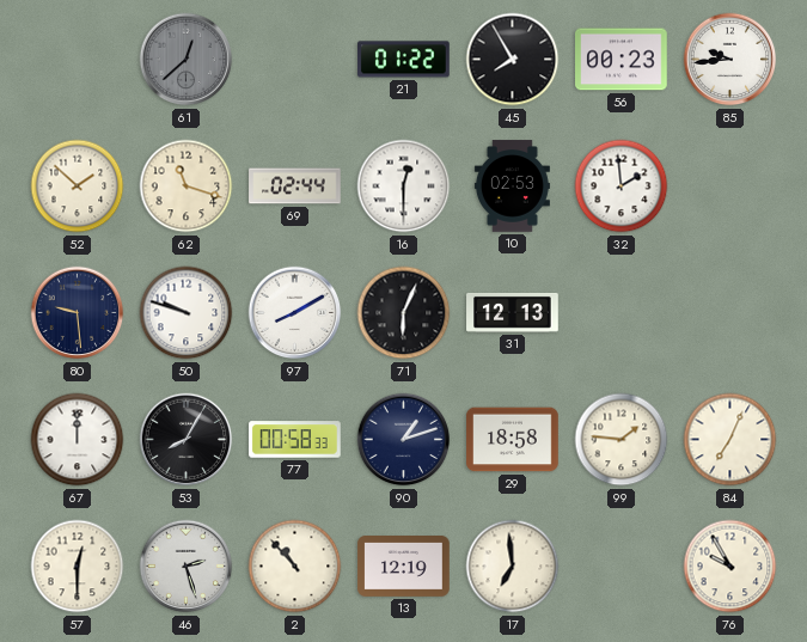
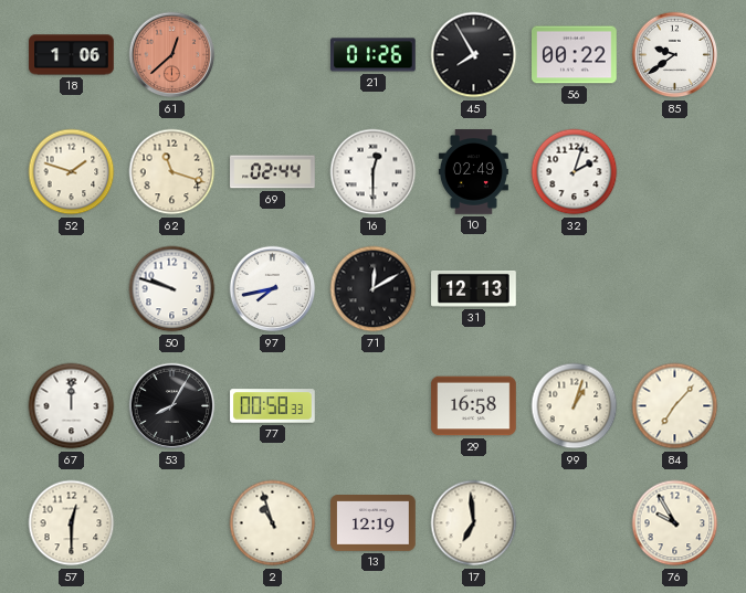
18: none -> 1:06 (72, 55)
61 dial: grey -> salmon (172, 55)
21: 01:22 -> 01:26 (374, 55)
56: 00:23 -> 00:22 (575, 55)
85: 9:44 -> 9:39 (675, 55)
52: 1:52 -> 1:48 (72, 172)
10: 02:53 -> 02:49 (473, 172)
32: 1:59 -> 2:03 (575, 172)
80: 9:29 -> none (78, 313)
97: 8:10 -> 7:43 (273, 289)
71: 6:04 -> 12:10 (374, 289)
90: 1:12 -> none (404, 440)
29: 18:58 -> 16:58 (474, 406)
99: 1:46 -> 1:03 (575, 406)
84: 7:04 -> 7:07 (675, 406)
46: 2:27 -> none (187, 567)
2: 10:53 -> 10:57 (273, 523)
